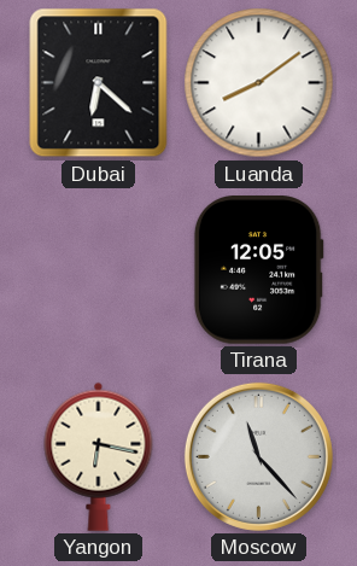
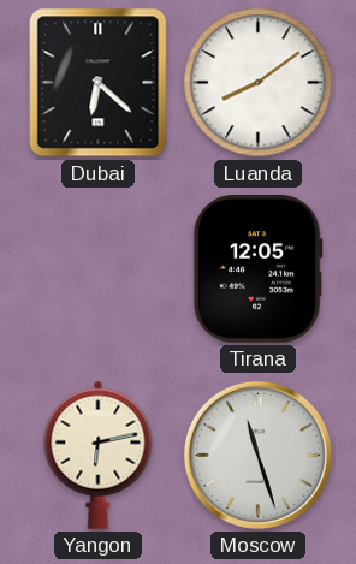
Yangon: 6:17 -> 6:13 (99, 455)
Moscow: 11:23 -> 11:27 (257, 455)
